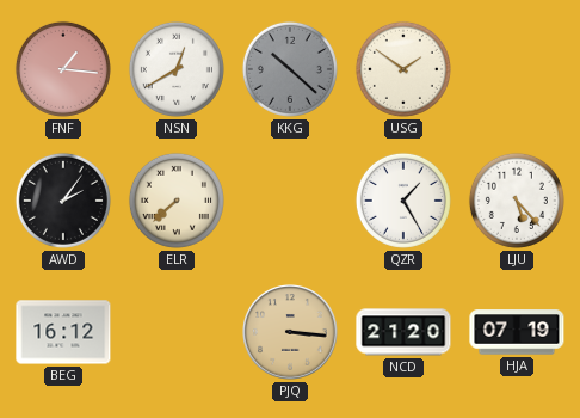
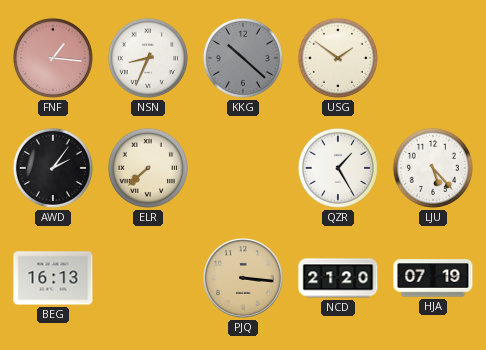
NSN: 12:40 -> 8:34 (148, 58)
BEG: 16:12 -> 16:13 (53, 278)
